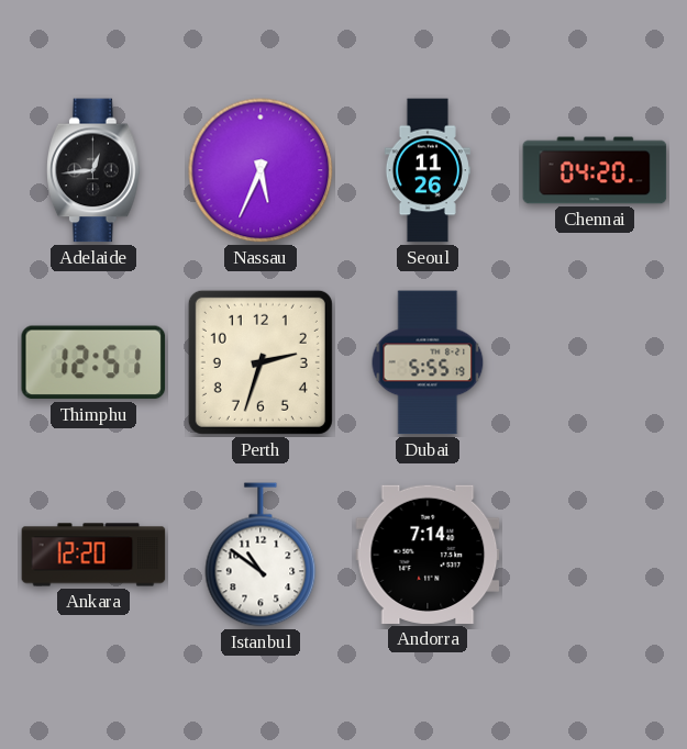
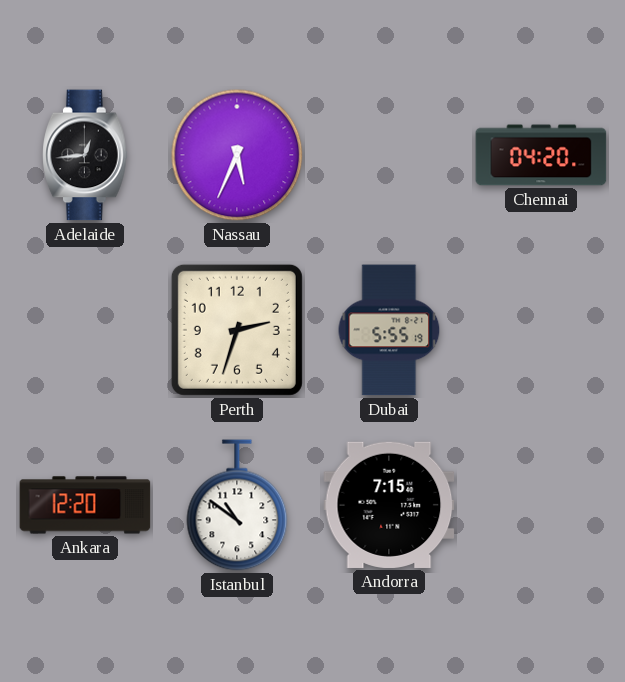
Seoul: 11:26 -> none (428, 170)
Thimphu: 12:51 -> none (93, 362)
Andorra: 7:14 -> 7:15 (389, 505)
